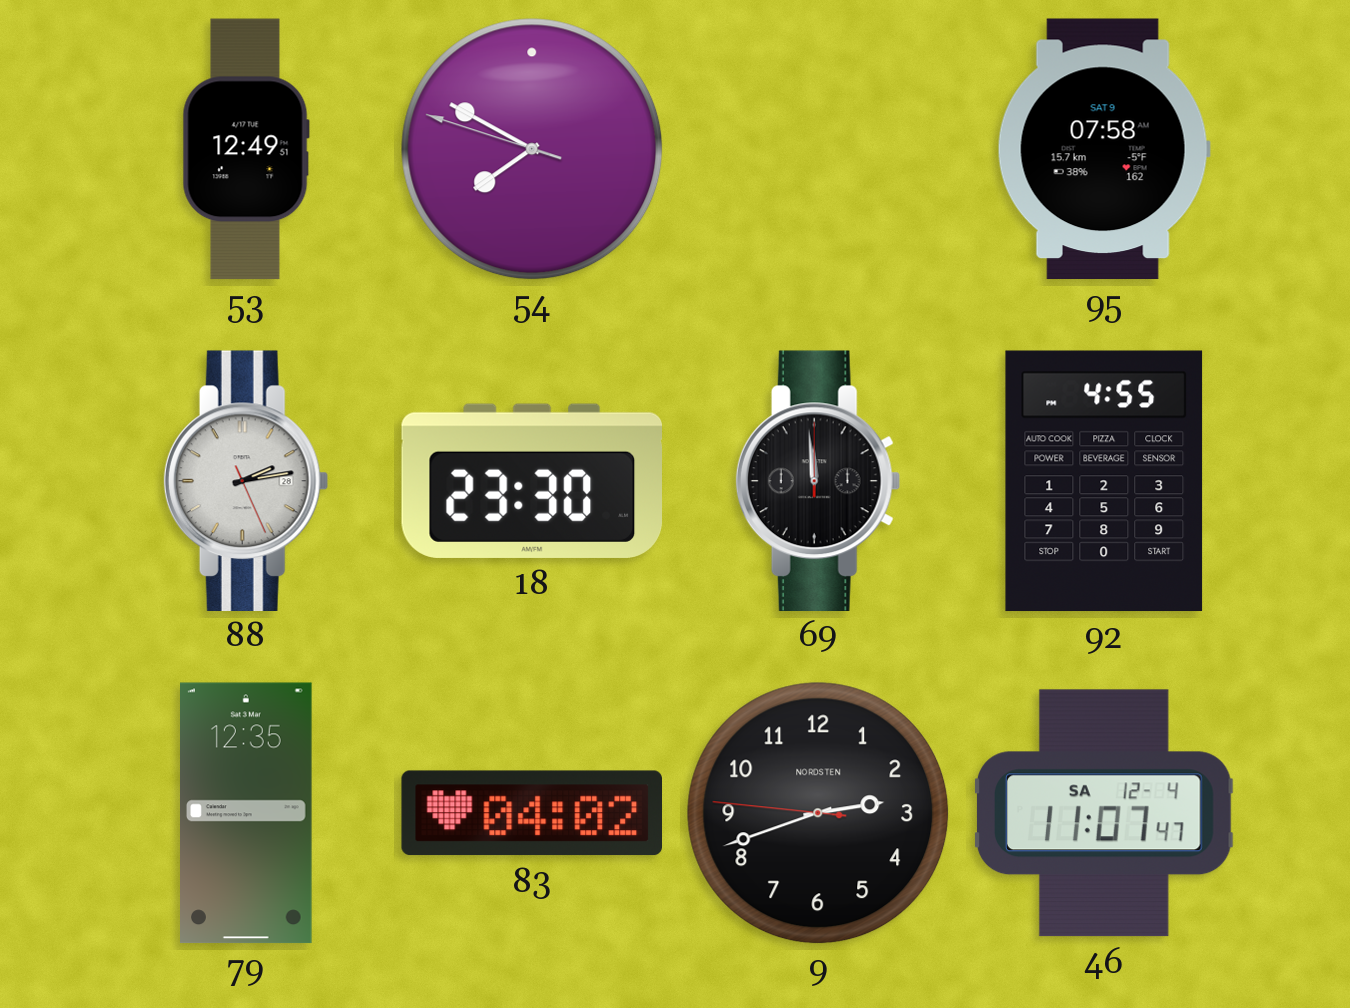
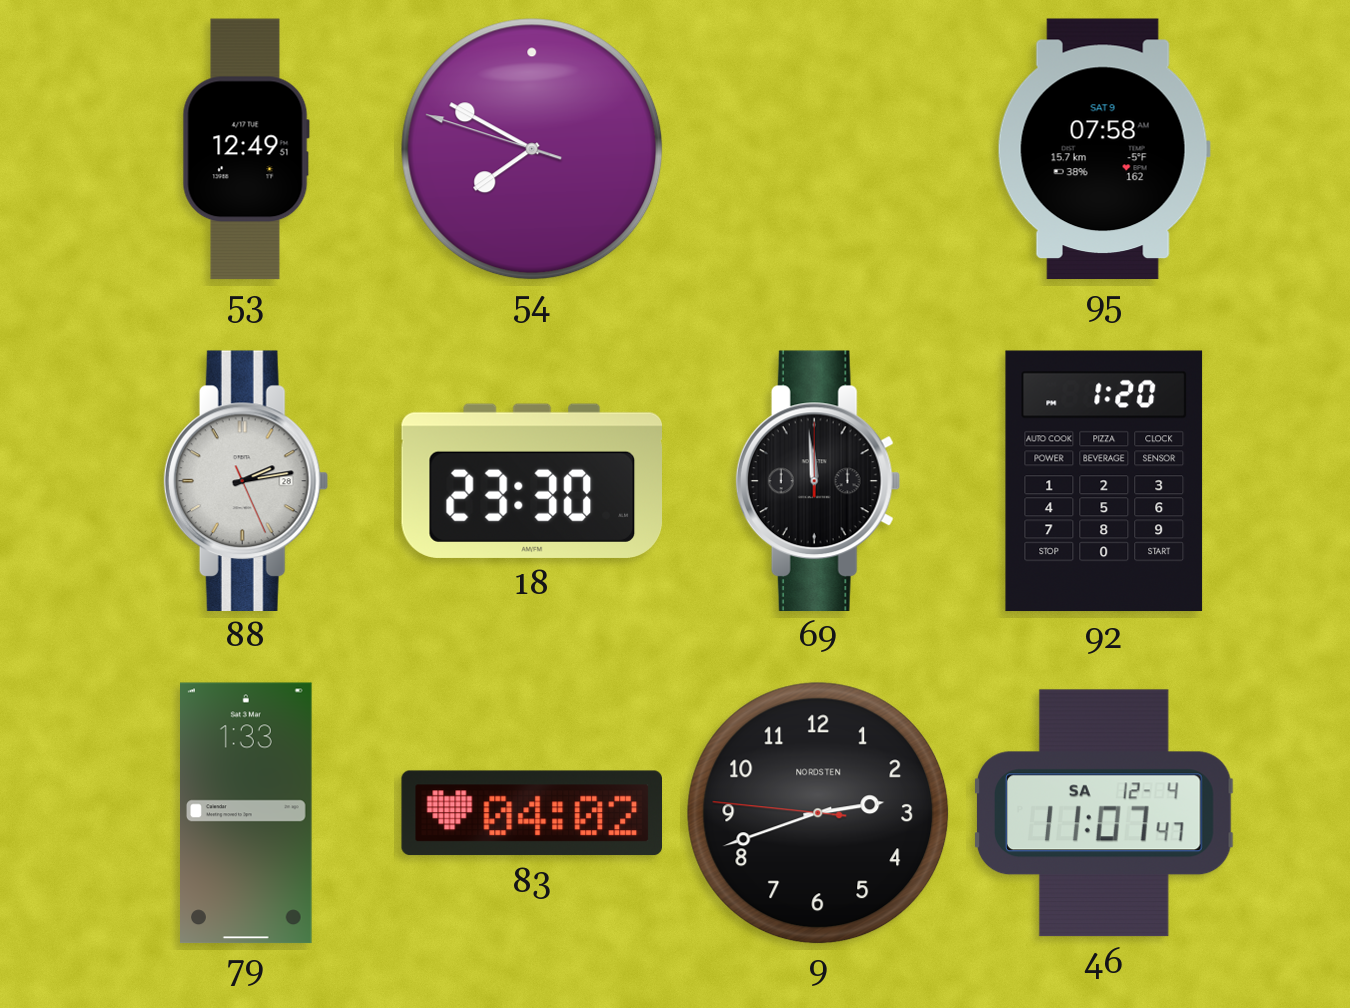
92: 4:55 -> 1:20 (1104, 481)
79: 12:35 -> 1:33 (247, 813)
